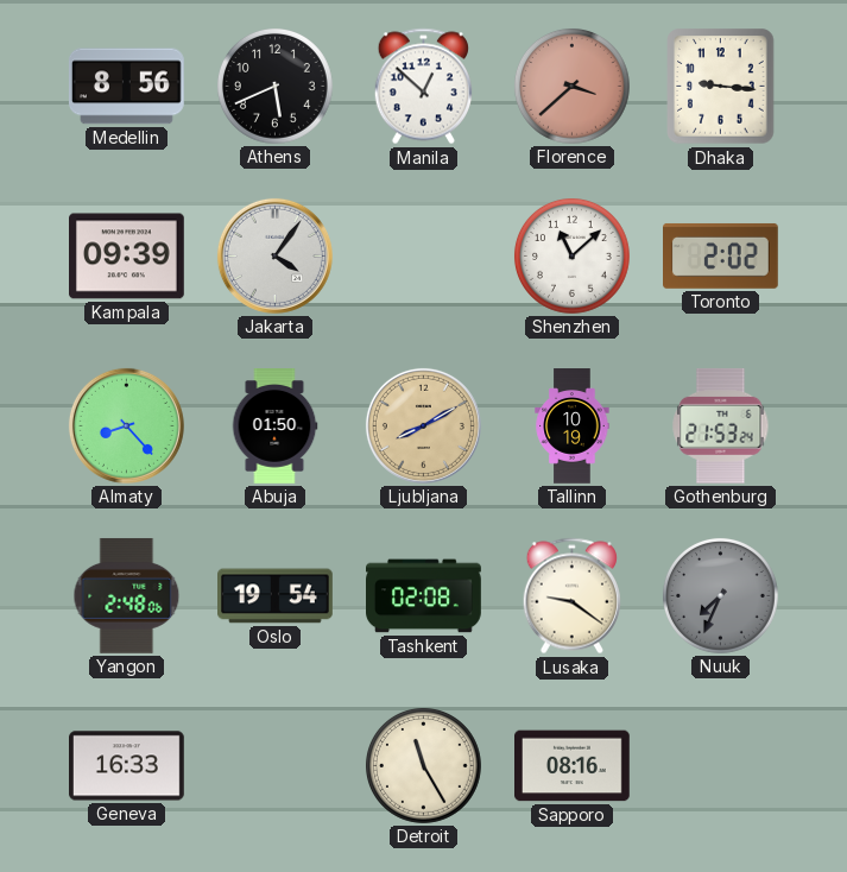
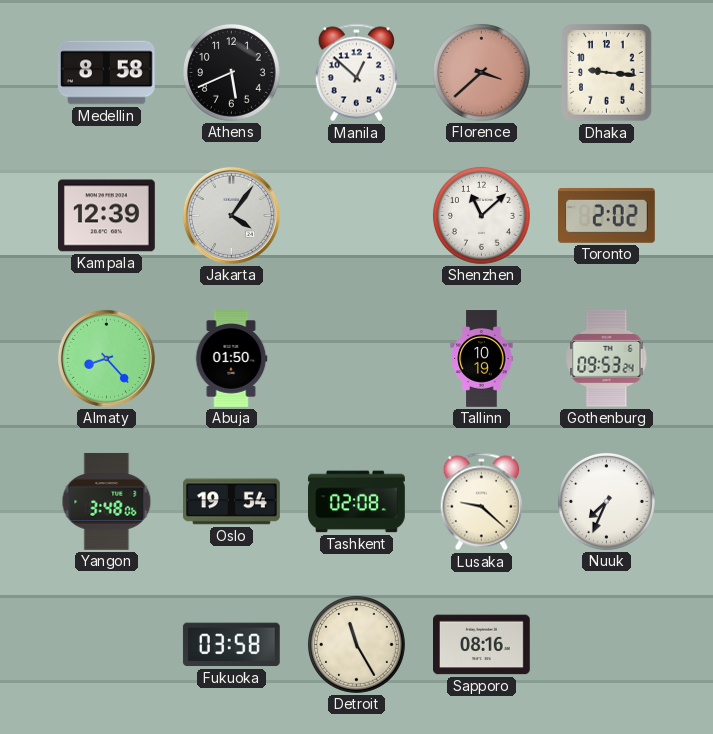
Medellin: 8:56 -> 8:58 (106, 73)
Kampala: 09:39 -> 12:39 (107, 216)
Ljubljana: 8:10 -> none (423, 425)
Gothenburg: 21:53 -> 09:53 (607, 358)
Yangon: 2:48 -> 3:48 (107, 501)
Lusaka: 9:21 -> 9:22 (481, 502)
Nuuk dial: grey -> white (607, 502)
Geneva: 16:33 -> none (127, 766)
Fukuoka: none -> 03:58 (231, 645)
